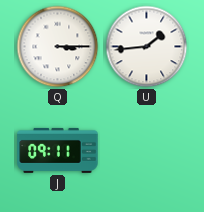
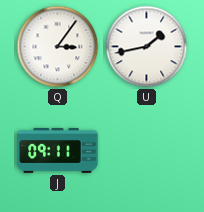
Q: 3:15 -> 3:06 (58, 47)
U: 1:44 -> 1:43 (147, 47)
